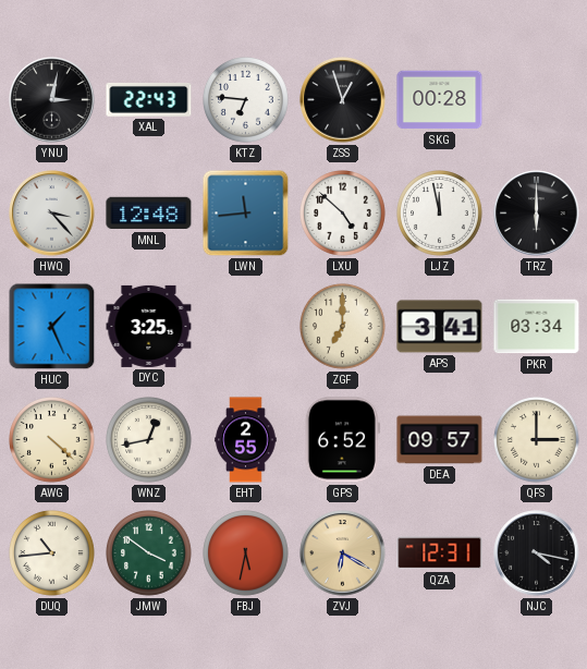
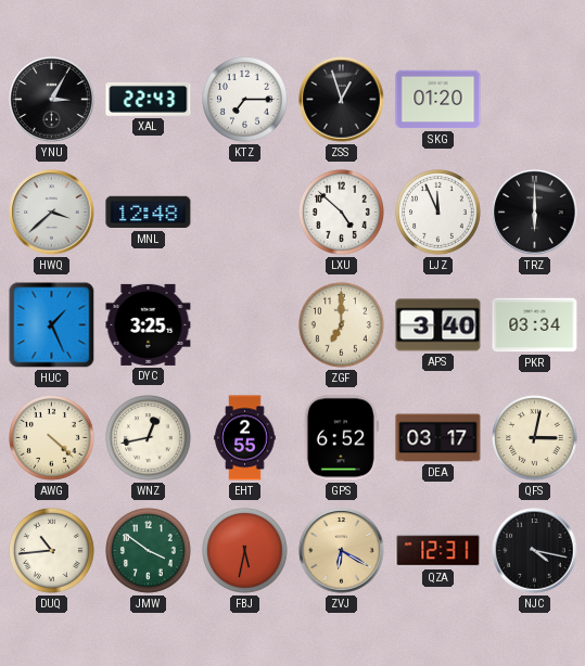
YNU: 3:02 -> 3:05 (52, 100)
KTZ: 6:46 -> 7:15 (245, 100)
SKG: 00:28 -> 01:20 (438, 100)
HWQ: 3:23 -> 3:38 (52, 213)
LWN: 11:44 -> none (246, 214)
LJZ: 11:58 -> 11:56 (438, 213)
APS: 3:41 -> 3:40 (438, 325)
DEA: 09:57 -> 03:17 (438, 438)
QFS: 3:00 -> 3:02 (535, 438)
